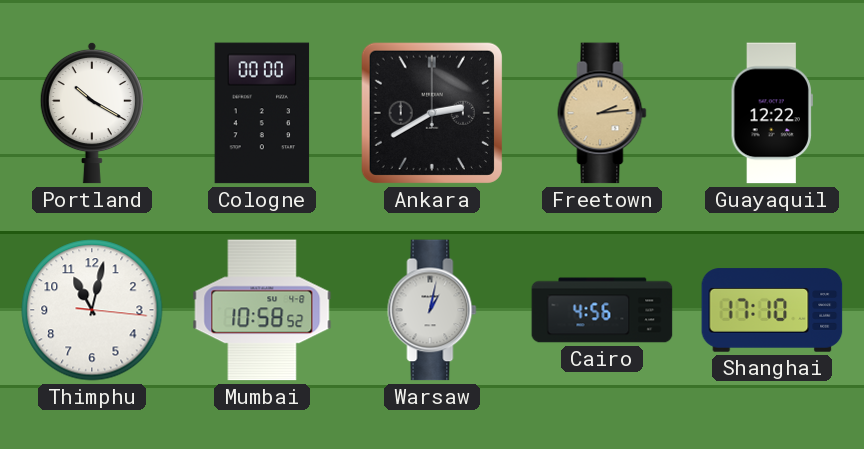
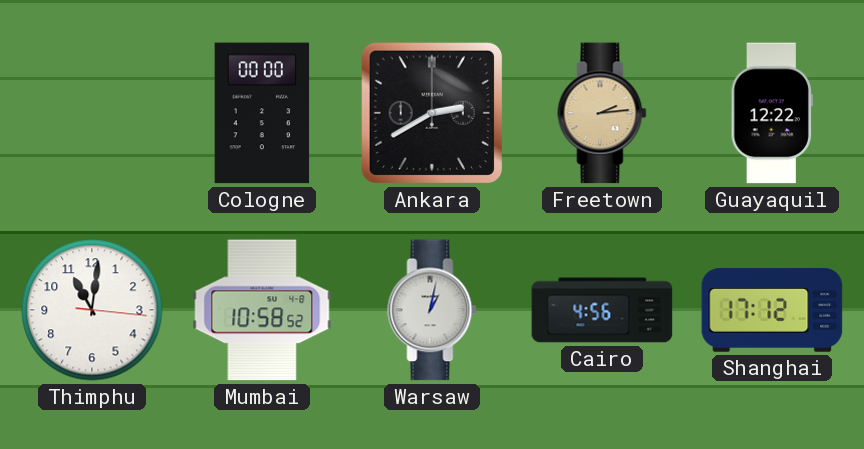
Portland: 10:20 -> none (92, 113)
Thimphu: 11:02 -> 11:01 (92, 310)
Shanghai: 17:10 -> 17:12 (772, 310)
